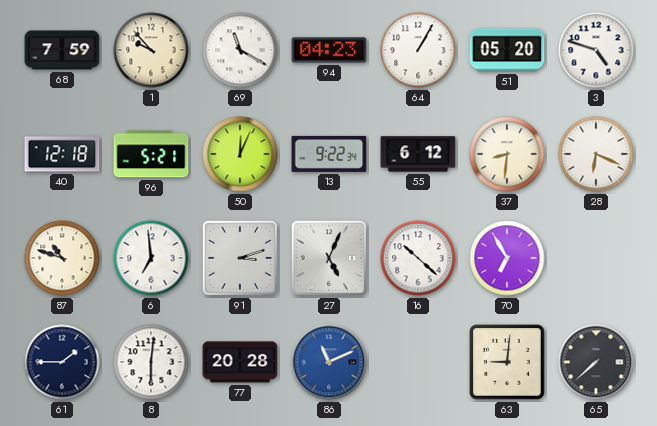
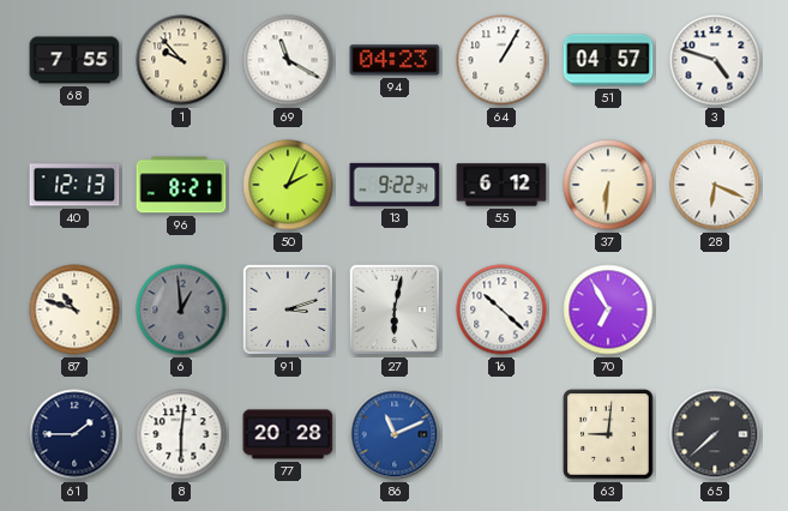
68: 7:59 -> 7:55 (74, 60)
51: 05:20 -> 04:57 (608, 60)
40: 12:18 -> 12:13 (74, 185)
96: 5:21 -> 8:21 (181, 185)
50: 12:04 -> 2:04 (288, 185)
37: 8:31 -> 6:31 (608, 185)
6: 6:59 -> 12:59 (181, 309)
6 dial: white -> grey (181, 309)
27: 5:04 -> 6:02 (395, 309)
